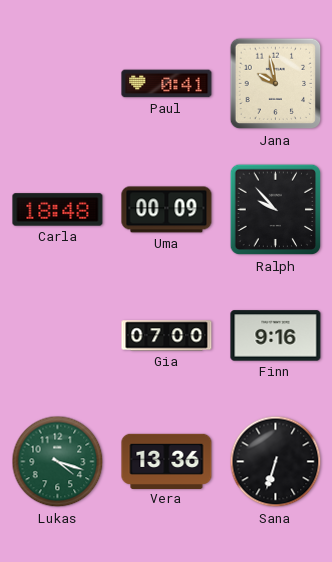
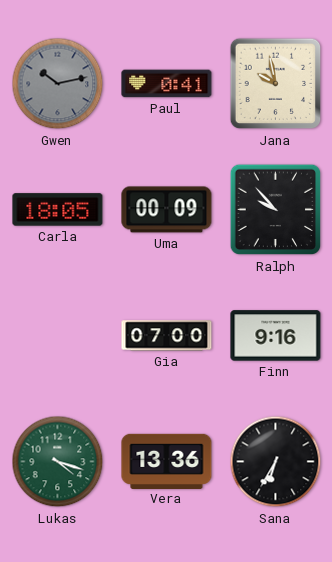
Gwen: none -> 10:13 (58, 84)
Carla: 18:48 -> 18:05 (58, 210)
Sana: 6:33 -> 6:35 (276, 462)
